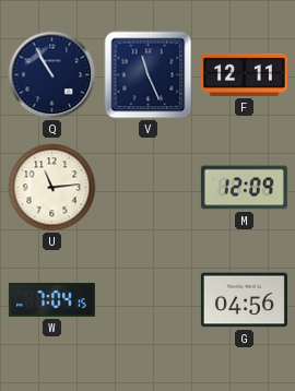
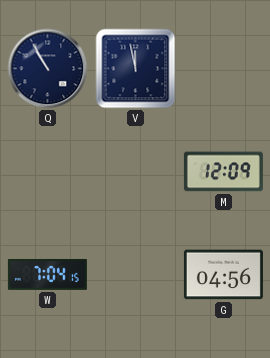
V: 11:26 -> 11:58 (136, 69)
F: 12:11 -> none (244, 74)
U: 11:14 -> none (52, 188)
